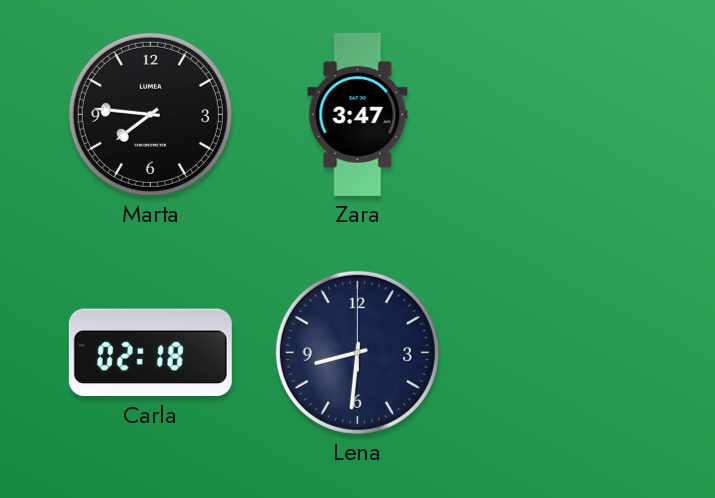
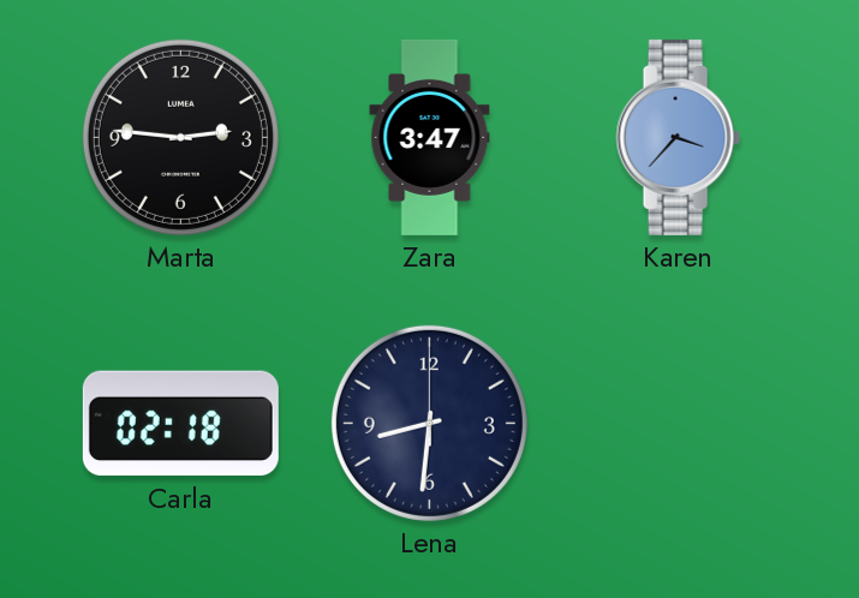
Marta: 7:46 -> 2:46 (180, 137)
Karen: none -> 3:37 (678, 137)
